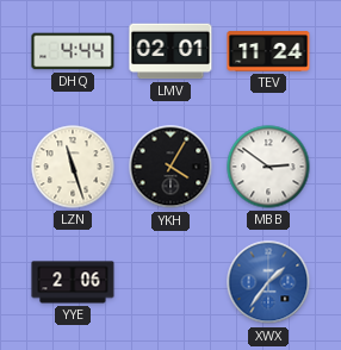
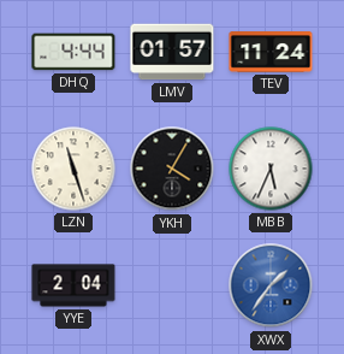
LMV: 02:01 -> 01:57 (172, 52)
MBB: 2:51 -> 5:34 (271, 169)
YYE: 2:06 -> 2:04 (73, 285)
